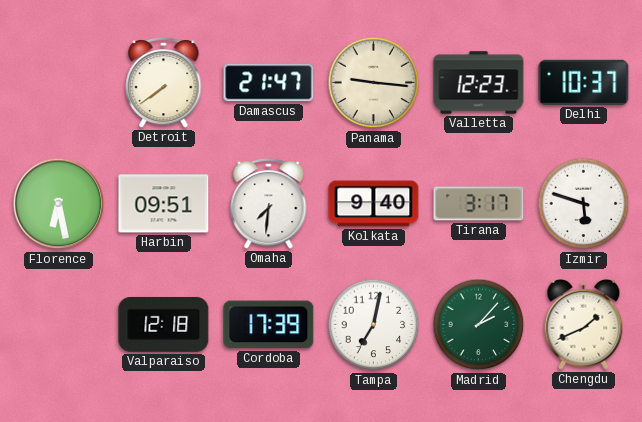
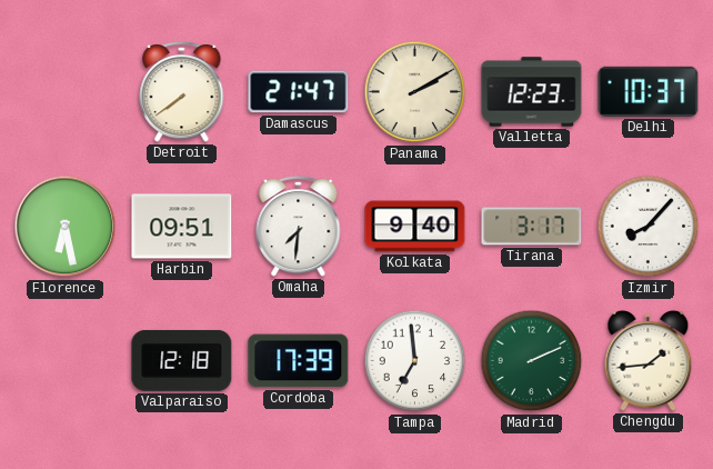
Panama: 9:16 -> 2:10 (415, 92)
Izmir: 5:48 -> 8:07 (649, 227)
Tampa: 7:02 -> 6:59 (415, 361)
Madrid: 2:07 -> 2:11 (532, 361)
Chengdu: 1:41 -> 1:44 (649, 360)
